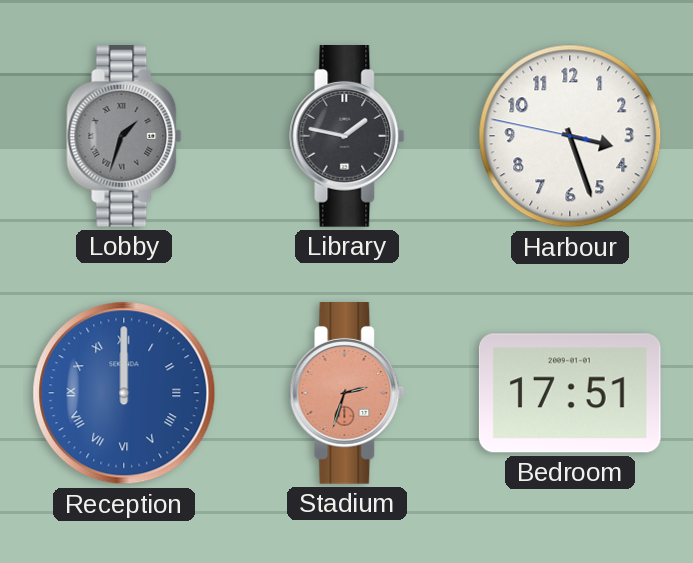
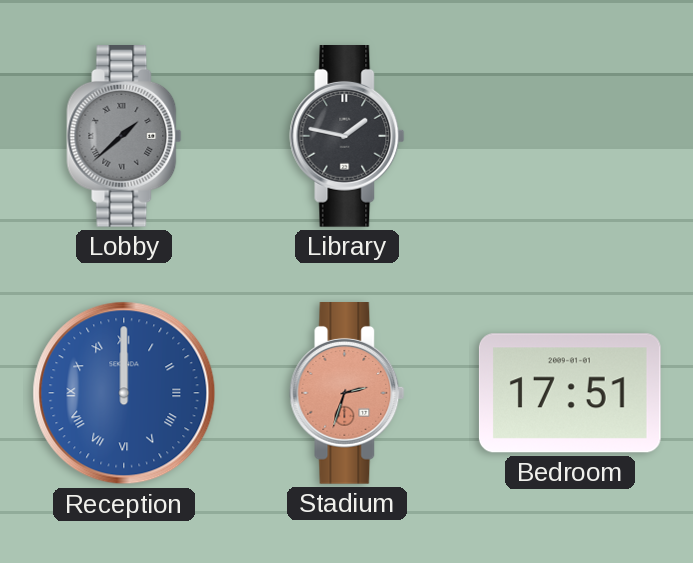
Lobby: 1:33 -> 1:38 (124, 137)
Harbour: 3:26 -> none (570, 136)
